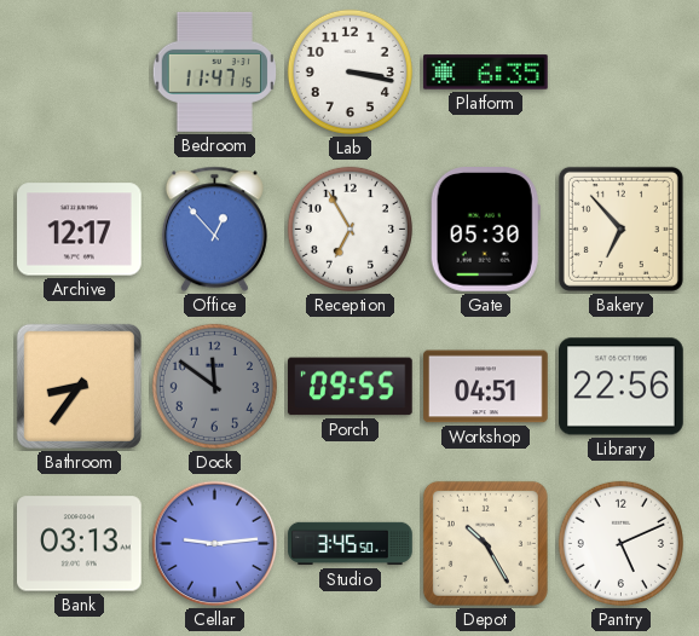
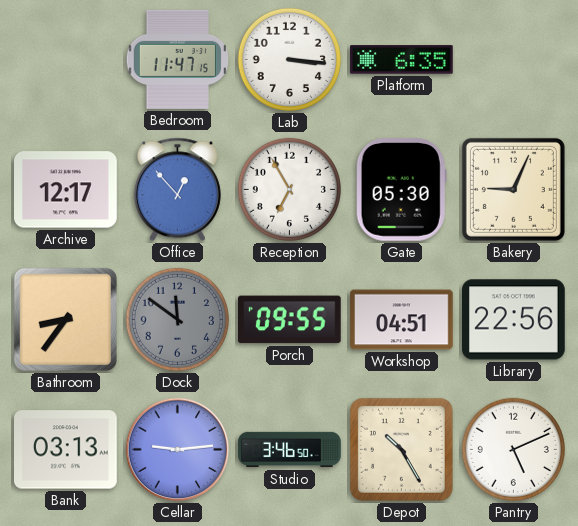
Lab: 3:17 -> 3:16 (289, 59)
Bakery: 6:53 -> 9:04 (513, 189)
Studio: 3:45 -> 3:46 (290, 450)
